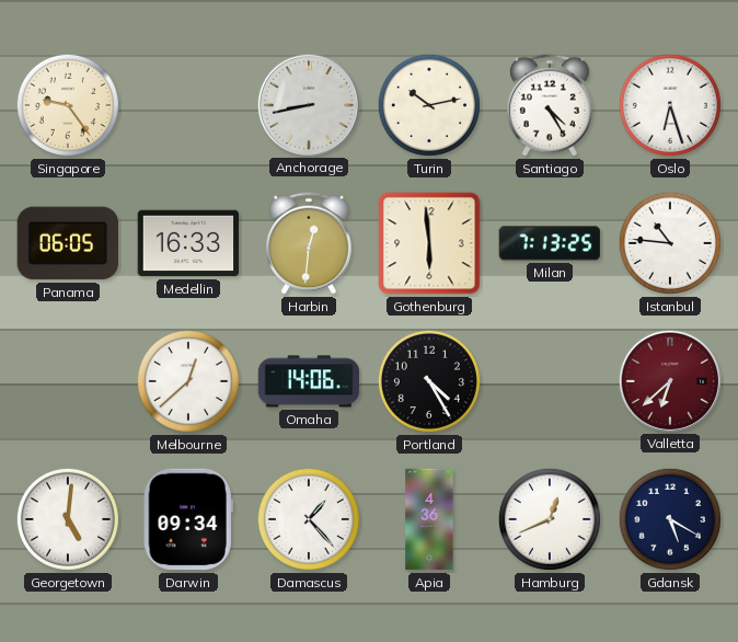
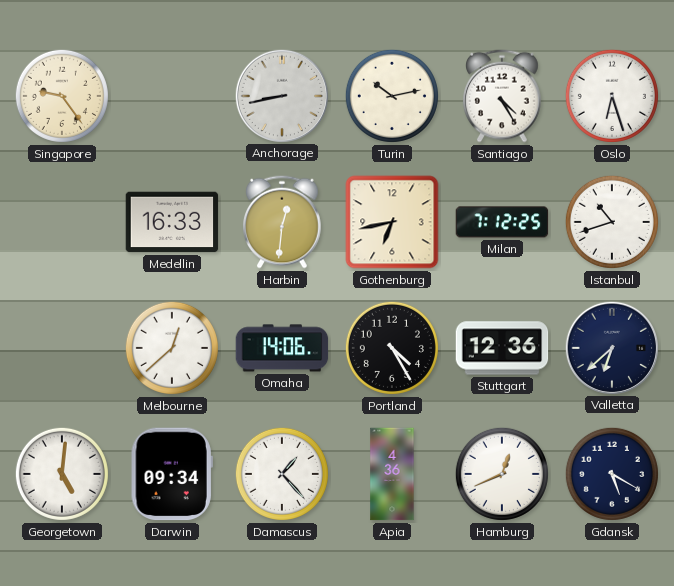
Panama: 06:05 -> none (68, 243)
Gothenburg: 5:59 -> 6:43 (392, 222)
Milan: 7:13 -> 7:12 (502, 222)
Istanbul: 10:46 -> 10:42 (612, 222)
Stuttgart: none -> 12:36 (502, 348)
Valletta dial: burgundy -> navy (611, 347)
